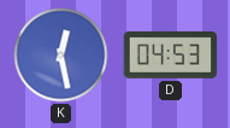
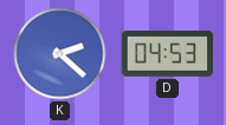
K: 12:28 -> 2:22 (60, 54)
